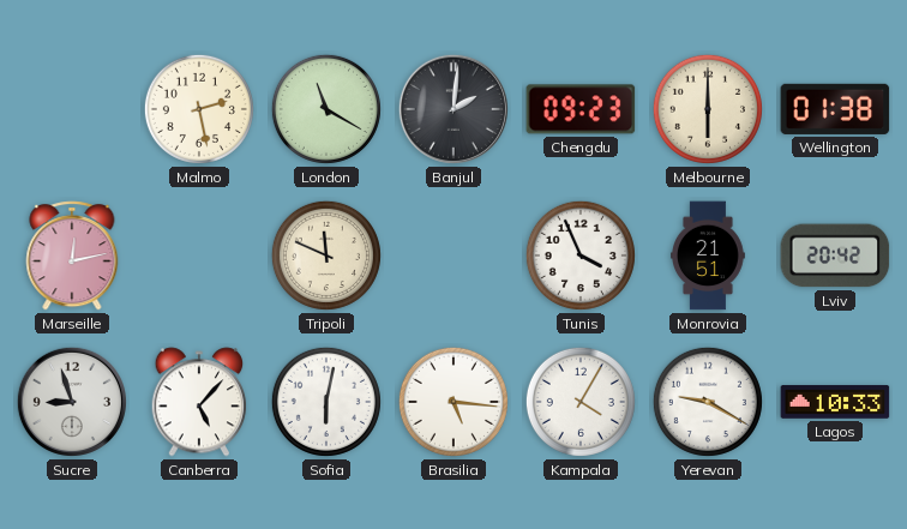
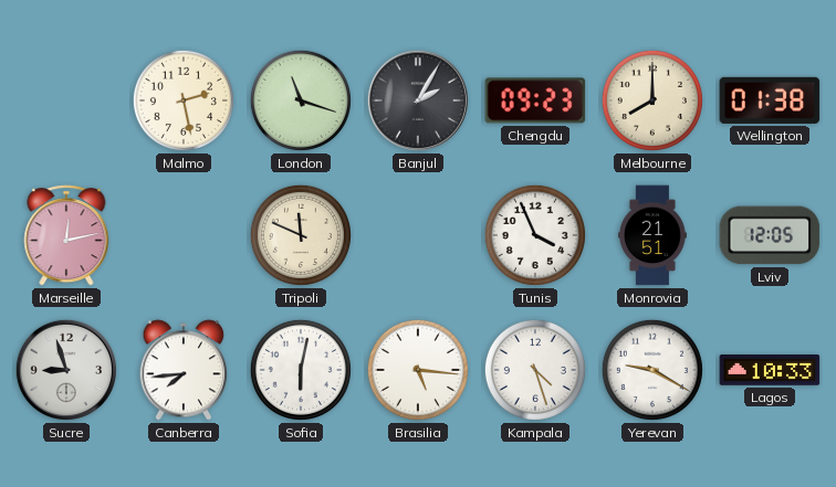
London: 11:20 -> 11:18 (301, 100)
Banjul: 2:01 -> 2:05 (418, 100)
Melbourne: 6:00 -> 8:00 (652, 100)
Lviv: 20:42 -> 12:05 (770, 235)
Canberra: 5:07 -> 7:44 (184, 370)
Kampala: 4:05 -> 4:27 (535, 370)
